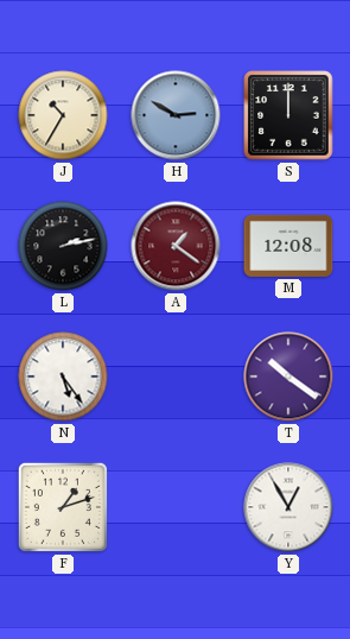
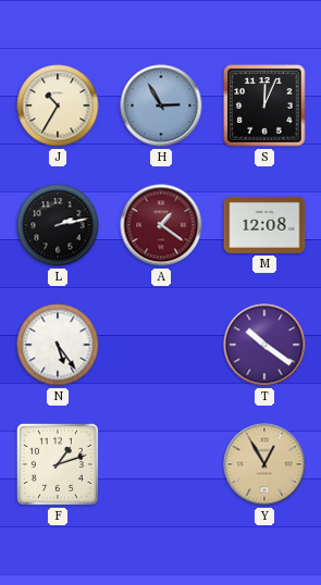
H: 2:50 -> 2:55 (161, 105)
S: 12:00 -> 12:04 (264, 105)
Y dial: white -> champagne (264, 464)
